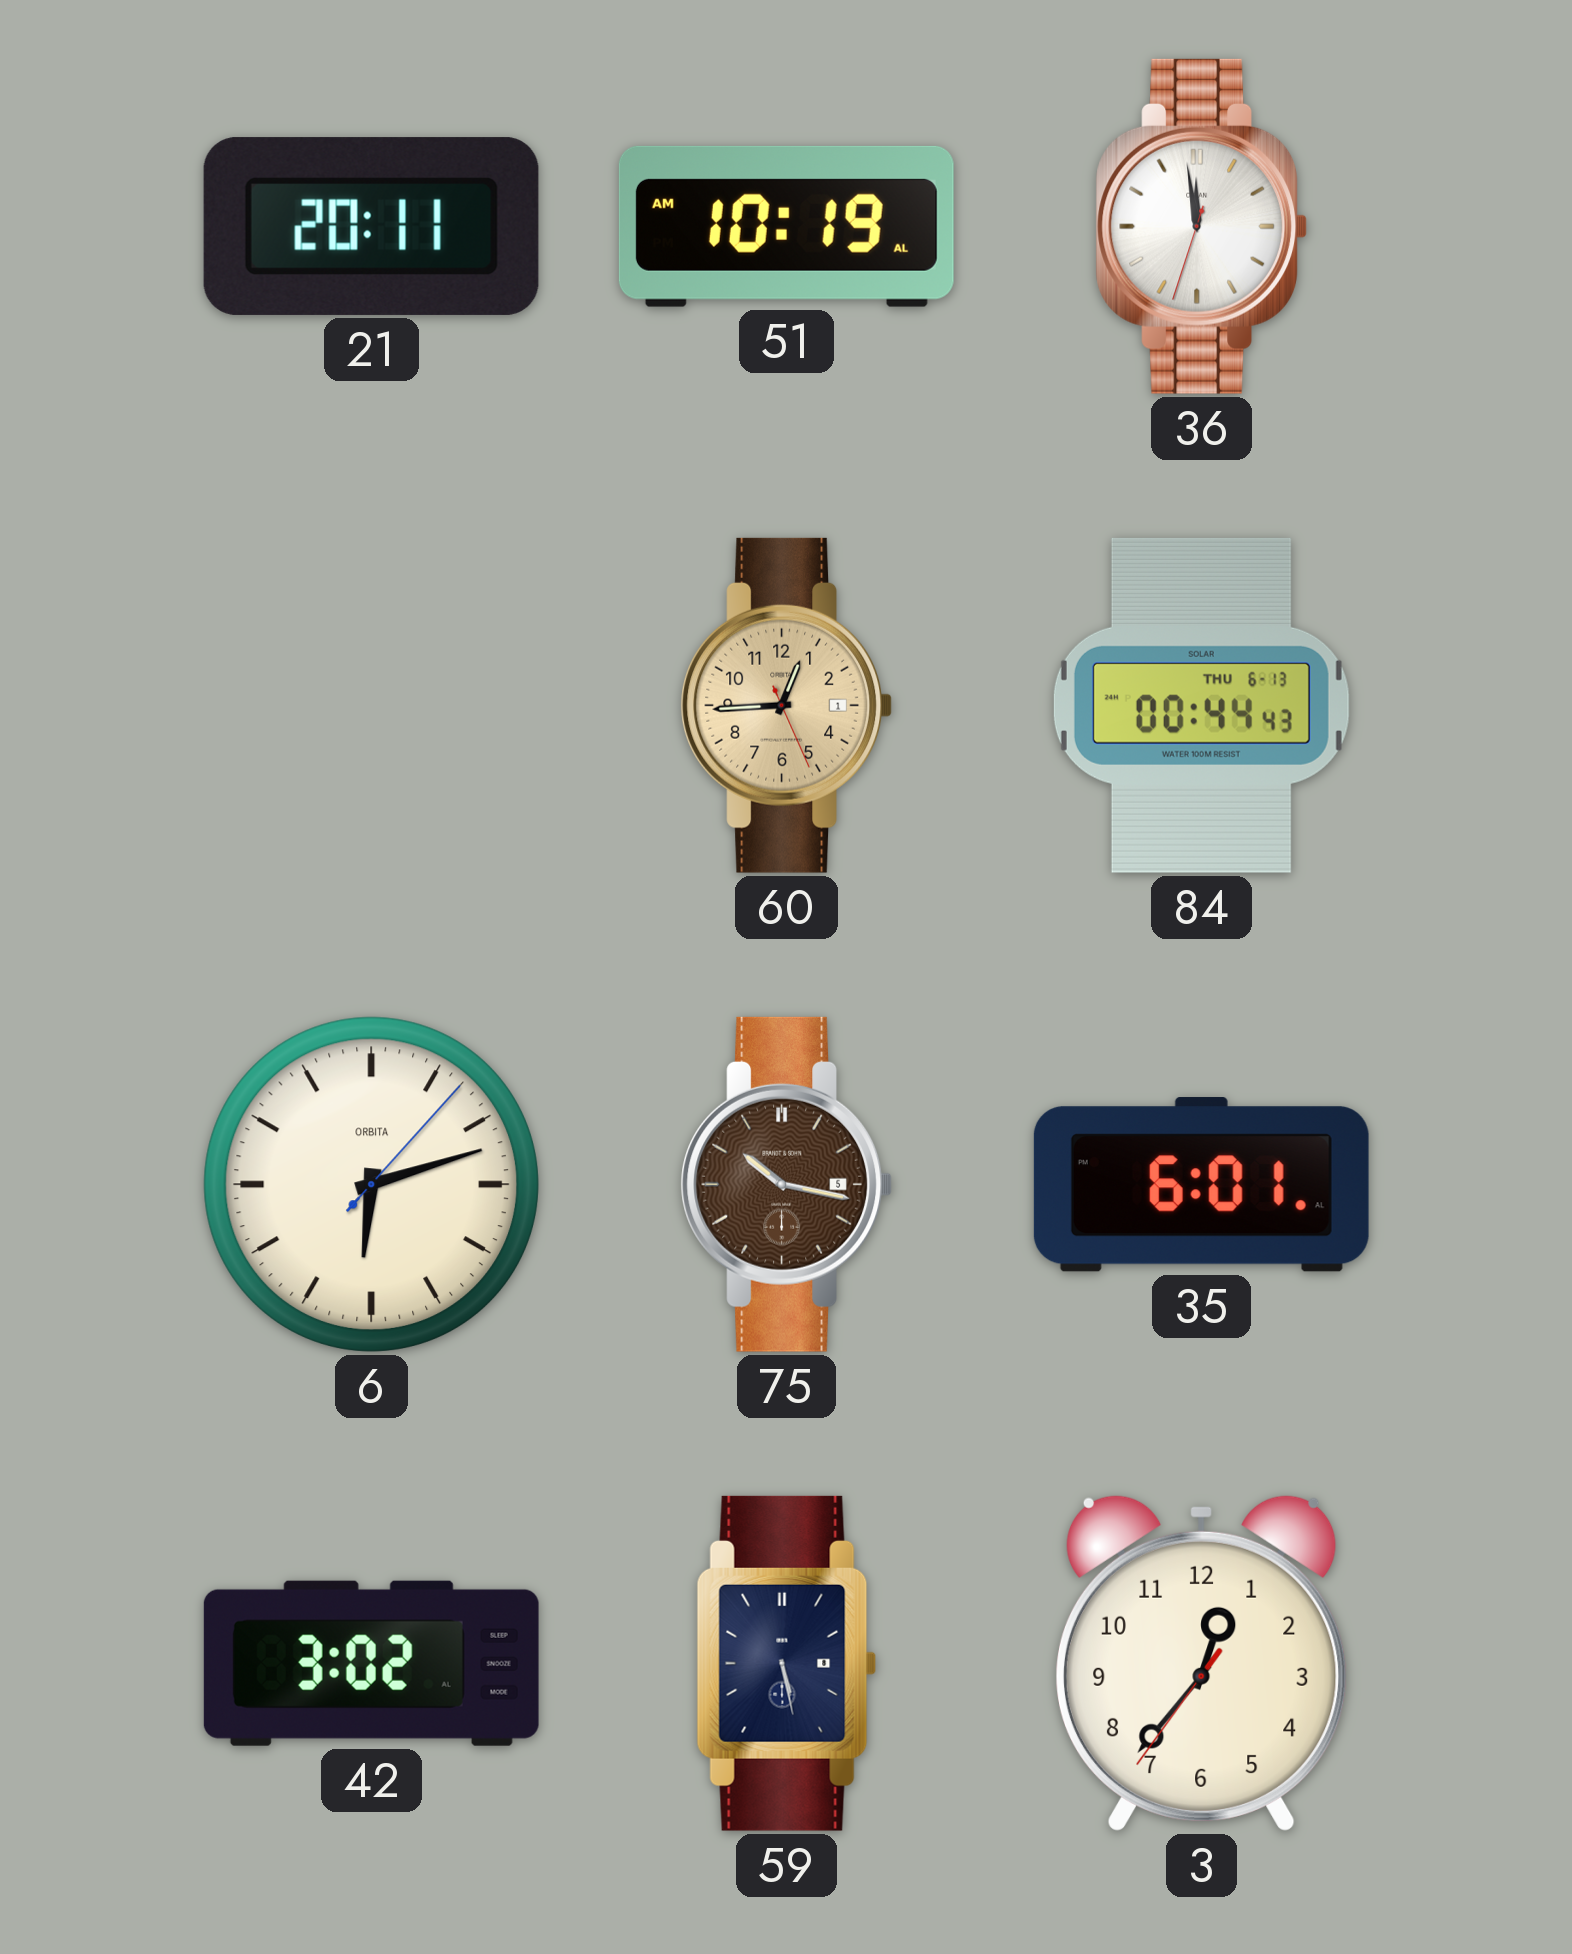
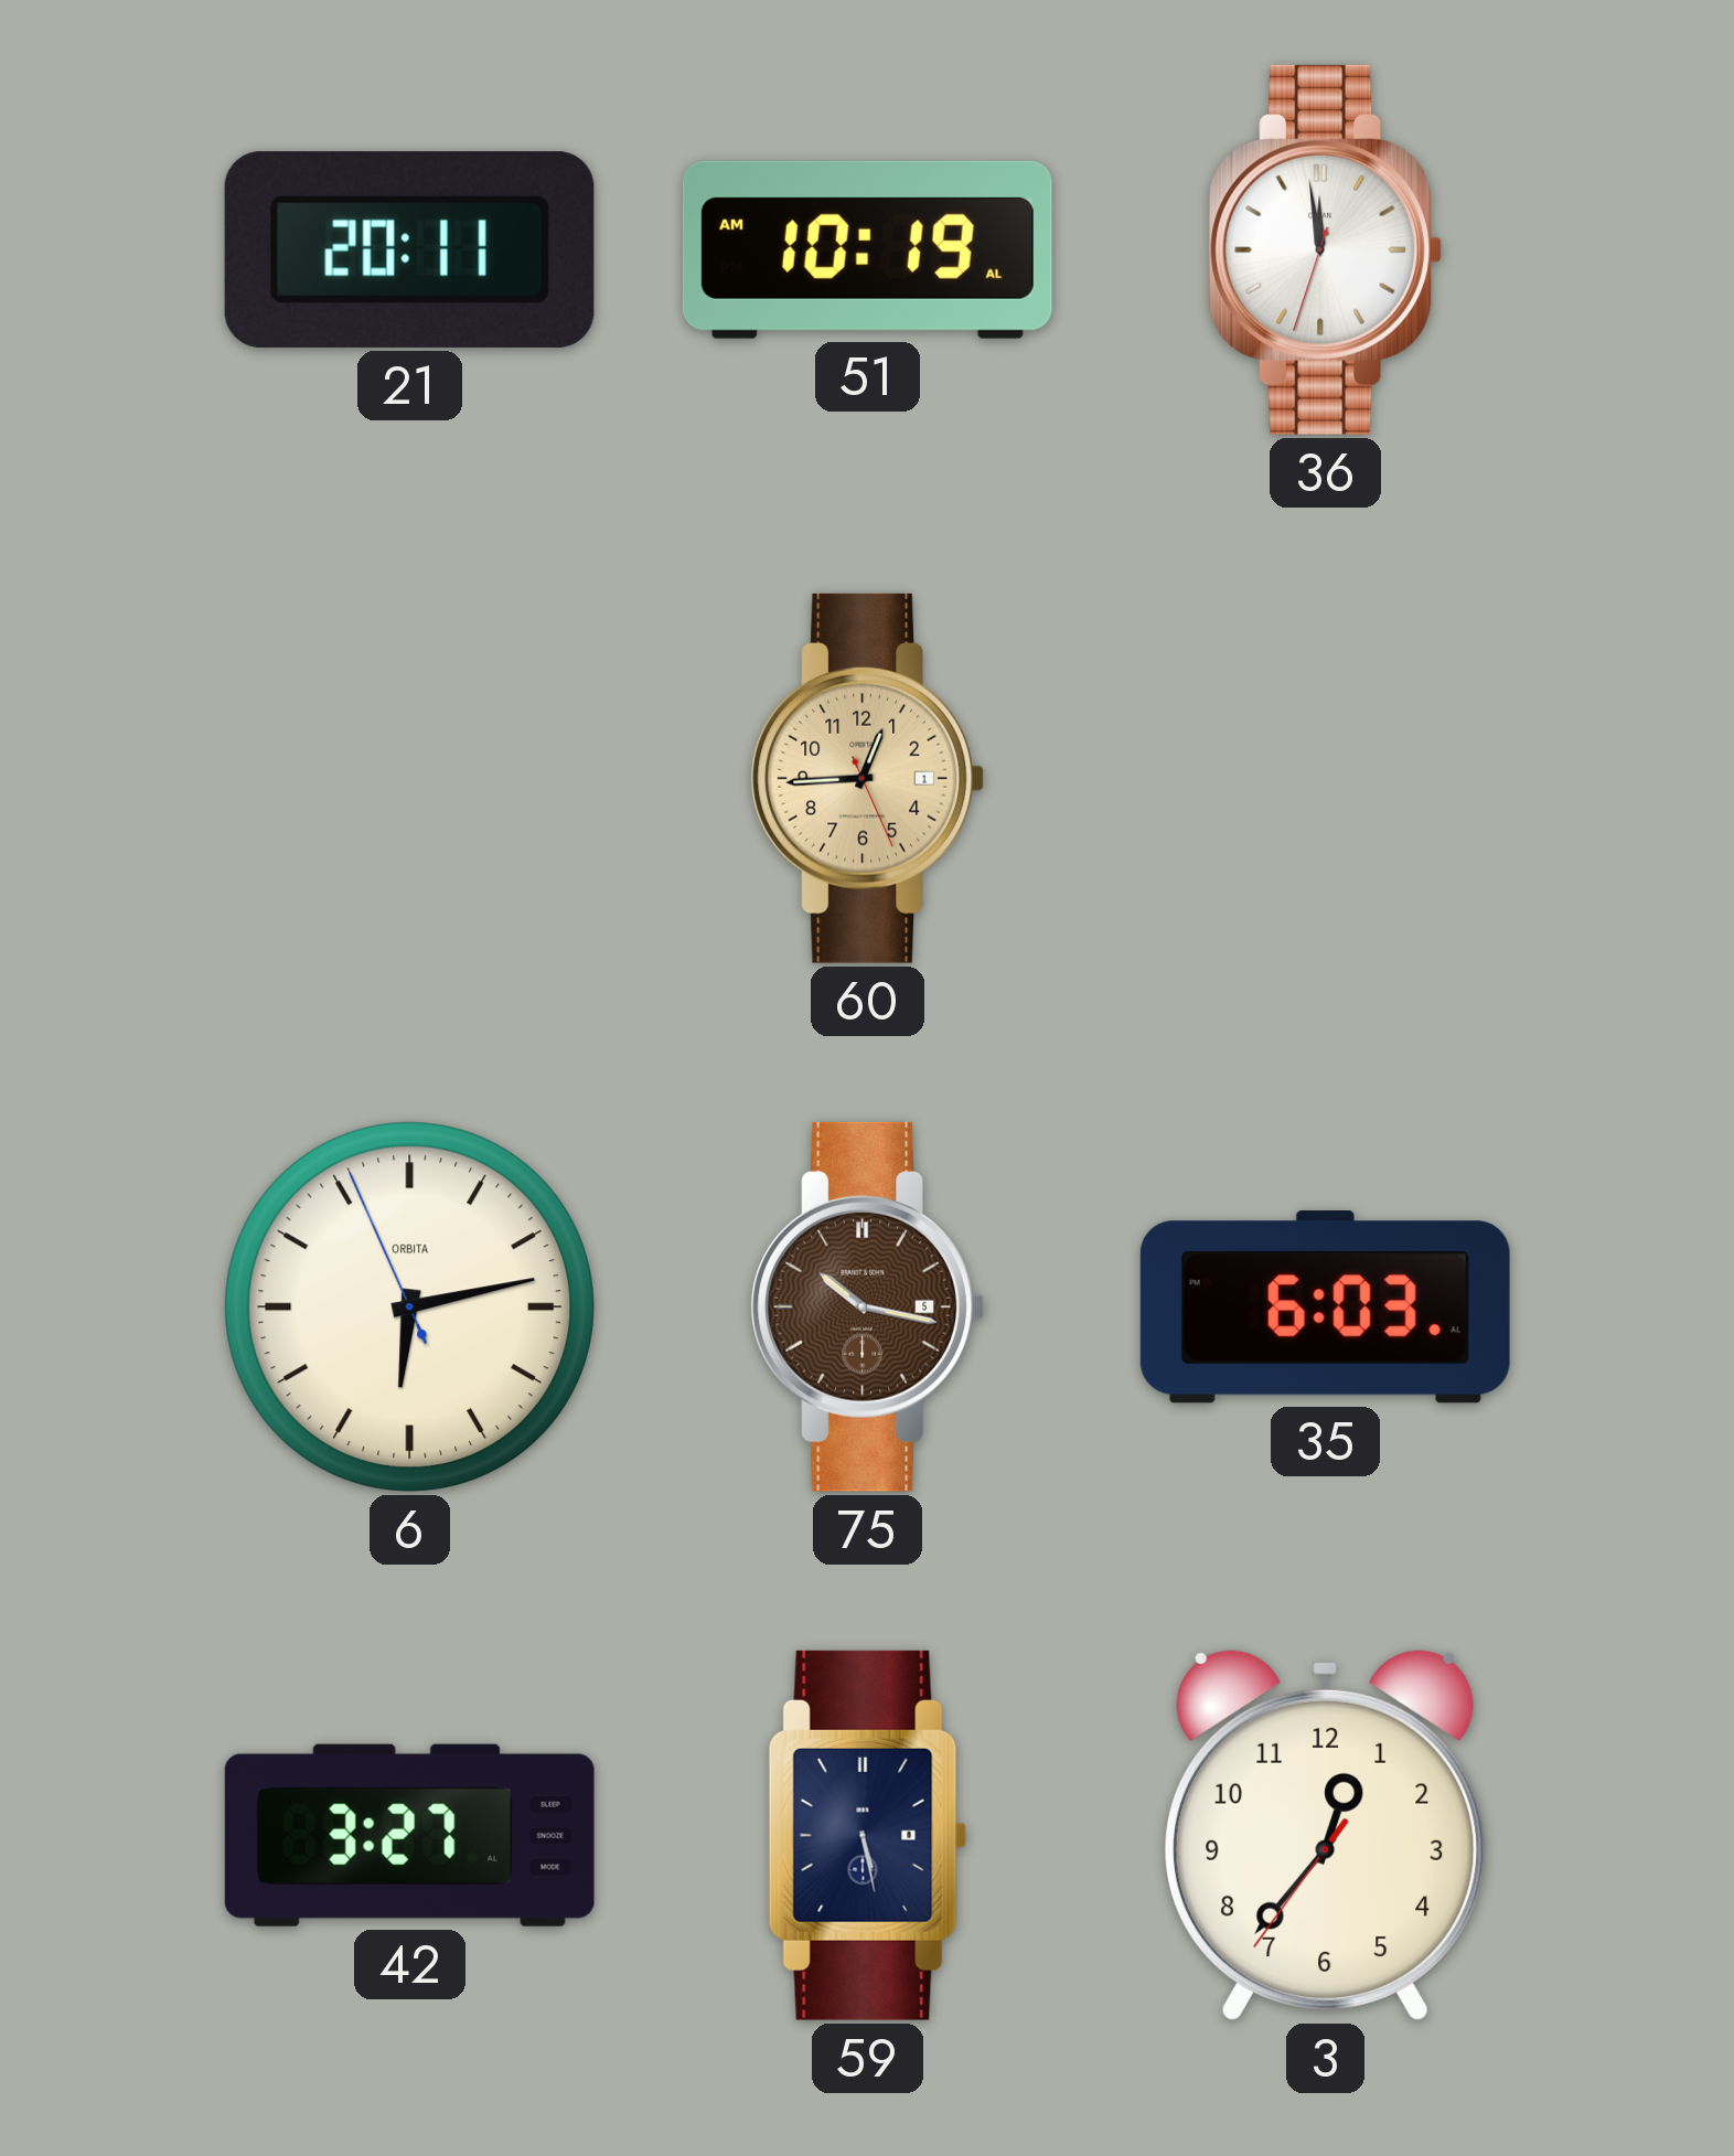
84: 00:44 -> none (1201, 705)
6: 6:12:07 -> 6:12:56 (409, 1306)
35: 6:01 -> 6:03 (1325, 1308)
42: 3:02 -> 3:27 (409, 1835)
